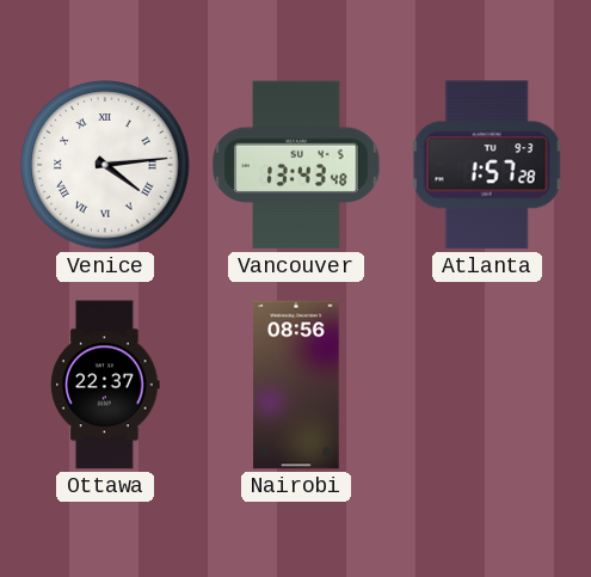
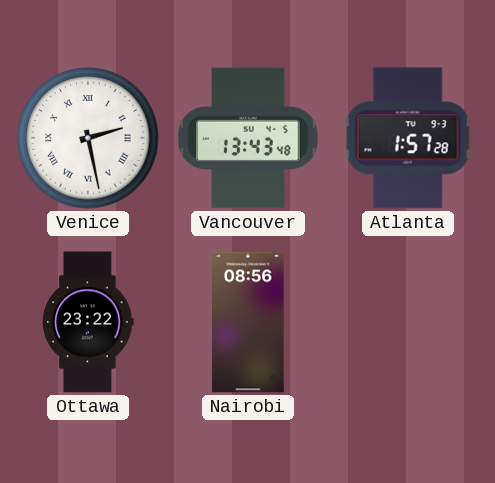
Venice: 4:14 -> 2:28 (88, 138)
Ottawa: 22:37 -> 23:22 (88, 322)
